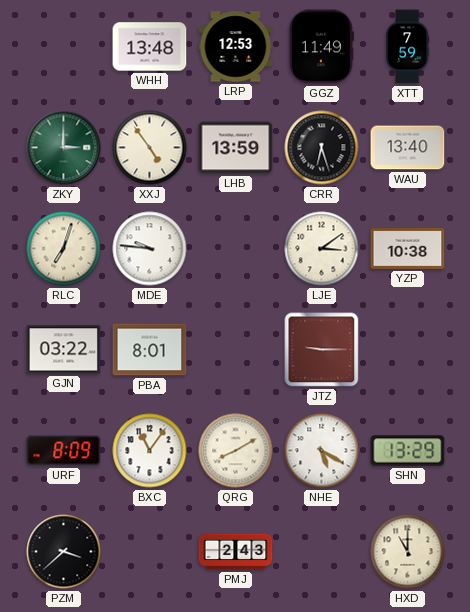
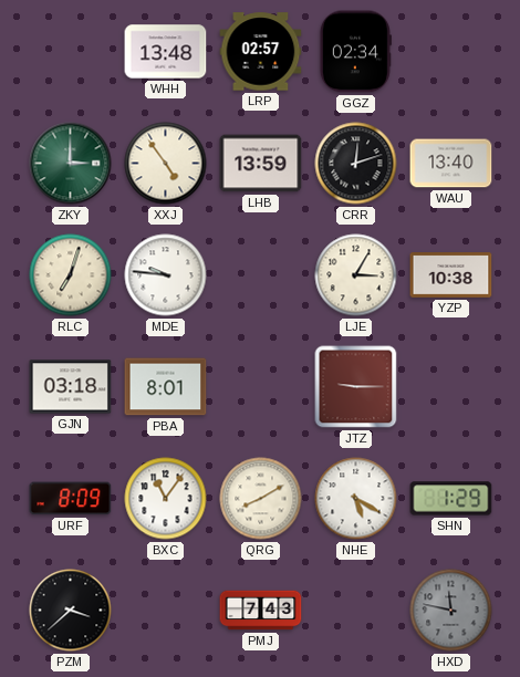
LRP: 12:53 -> 02:57 (261, 52)
GGZ: 11:49 -> 02:34 (355, 52)
XTT: 7:59 -> none (408, 47)
CRR: 6:27 -> 12:12 (356, 164)
LJE: 3:09 -> 3:05 (356, 275)
GJN: 03:22 -> 03:18 (71, 387)
SHN: 13:29 -> 1:29 (451, 499)
PMJ: 2:43 -> 7:43 (261, 611)
HXD: 11:00 -> 11:47 (451, 611)
HXD dial: cream -> grey (451, 611)
